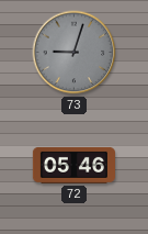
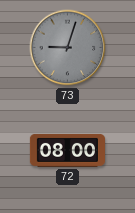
72: 05:46 -> 08:00 (67, 150)
